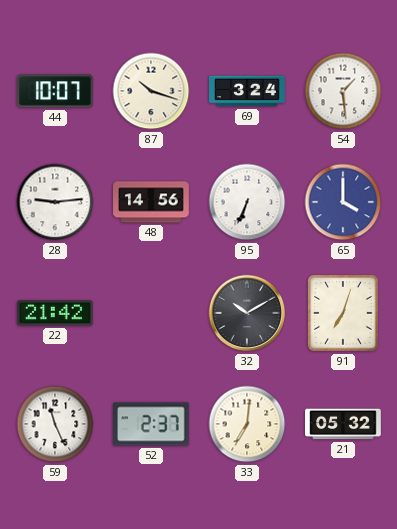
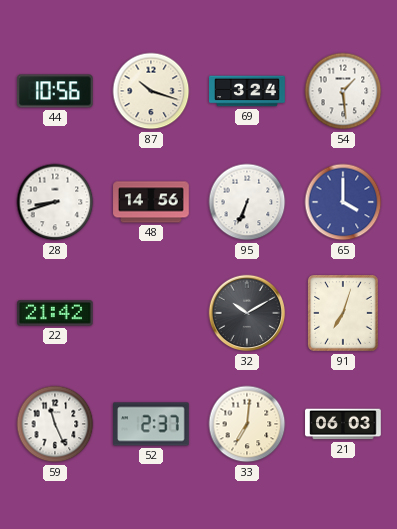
44: 10:07 -> 10:56 (56, 91)
28: 9:14 -> 8:42 (55, 202)
21: 05:32 -> 06:03 (343, 424)
